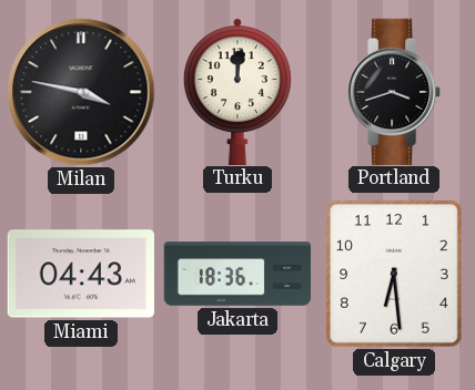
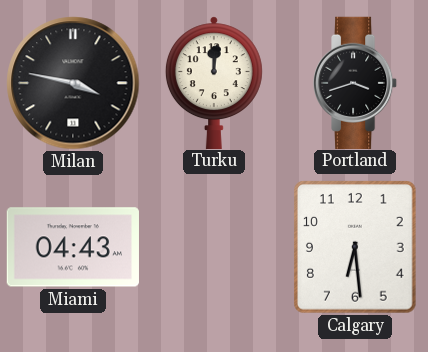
Jakarta: 18:36 -> none (238, 274)
